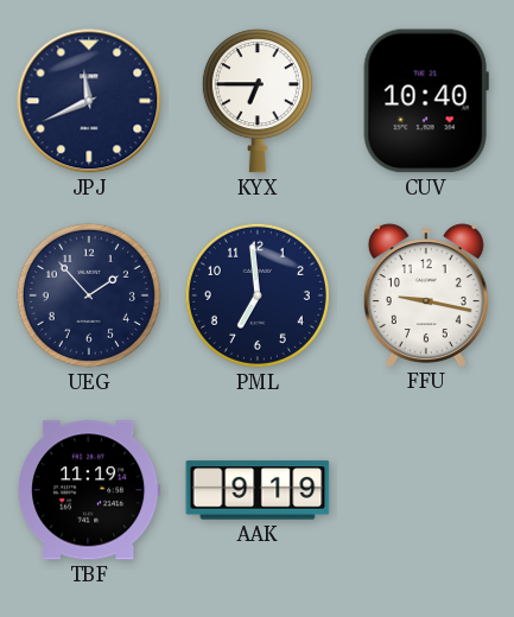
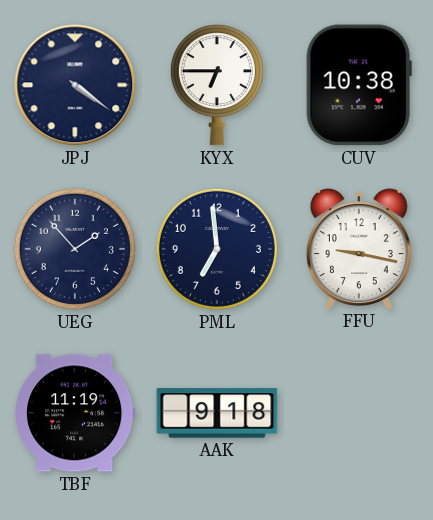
JPJ: 11:41 -> 4:21 (75, 85)
CUV: 10:40 -> 10:38 (359, 85)
AAK: 9:19 -> 9:18 (217, 413)
